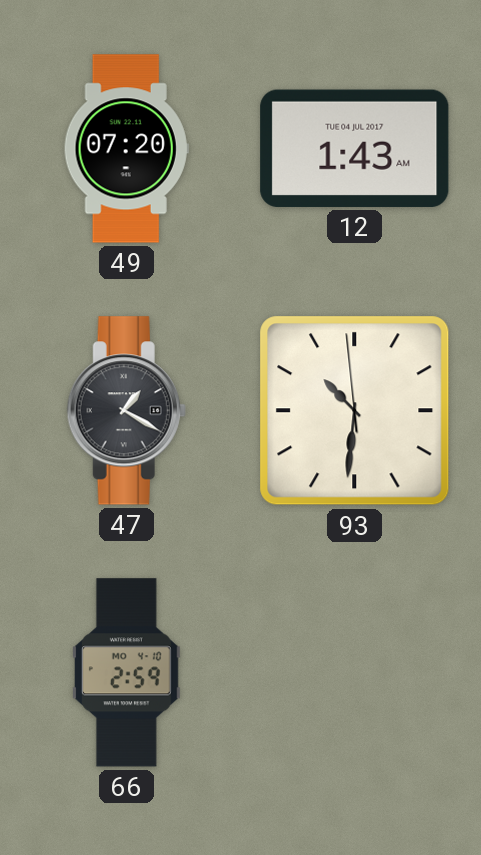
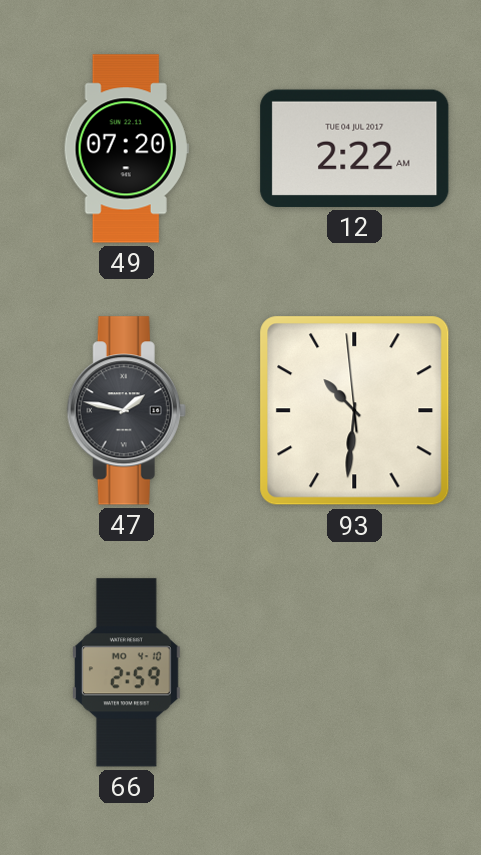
12: 1:43 -> 2:22 (355, 148)
47: 1:20 -> 1:47 (126, 411)
